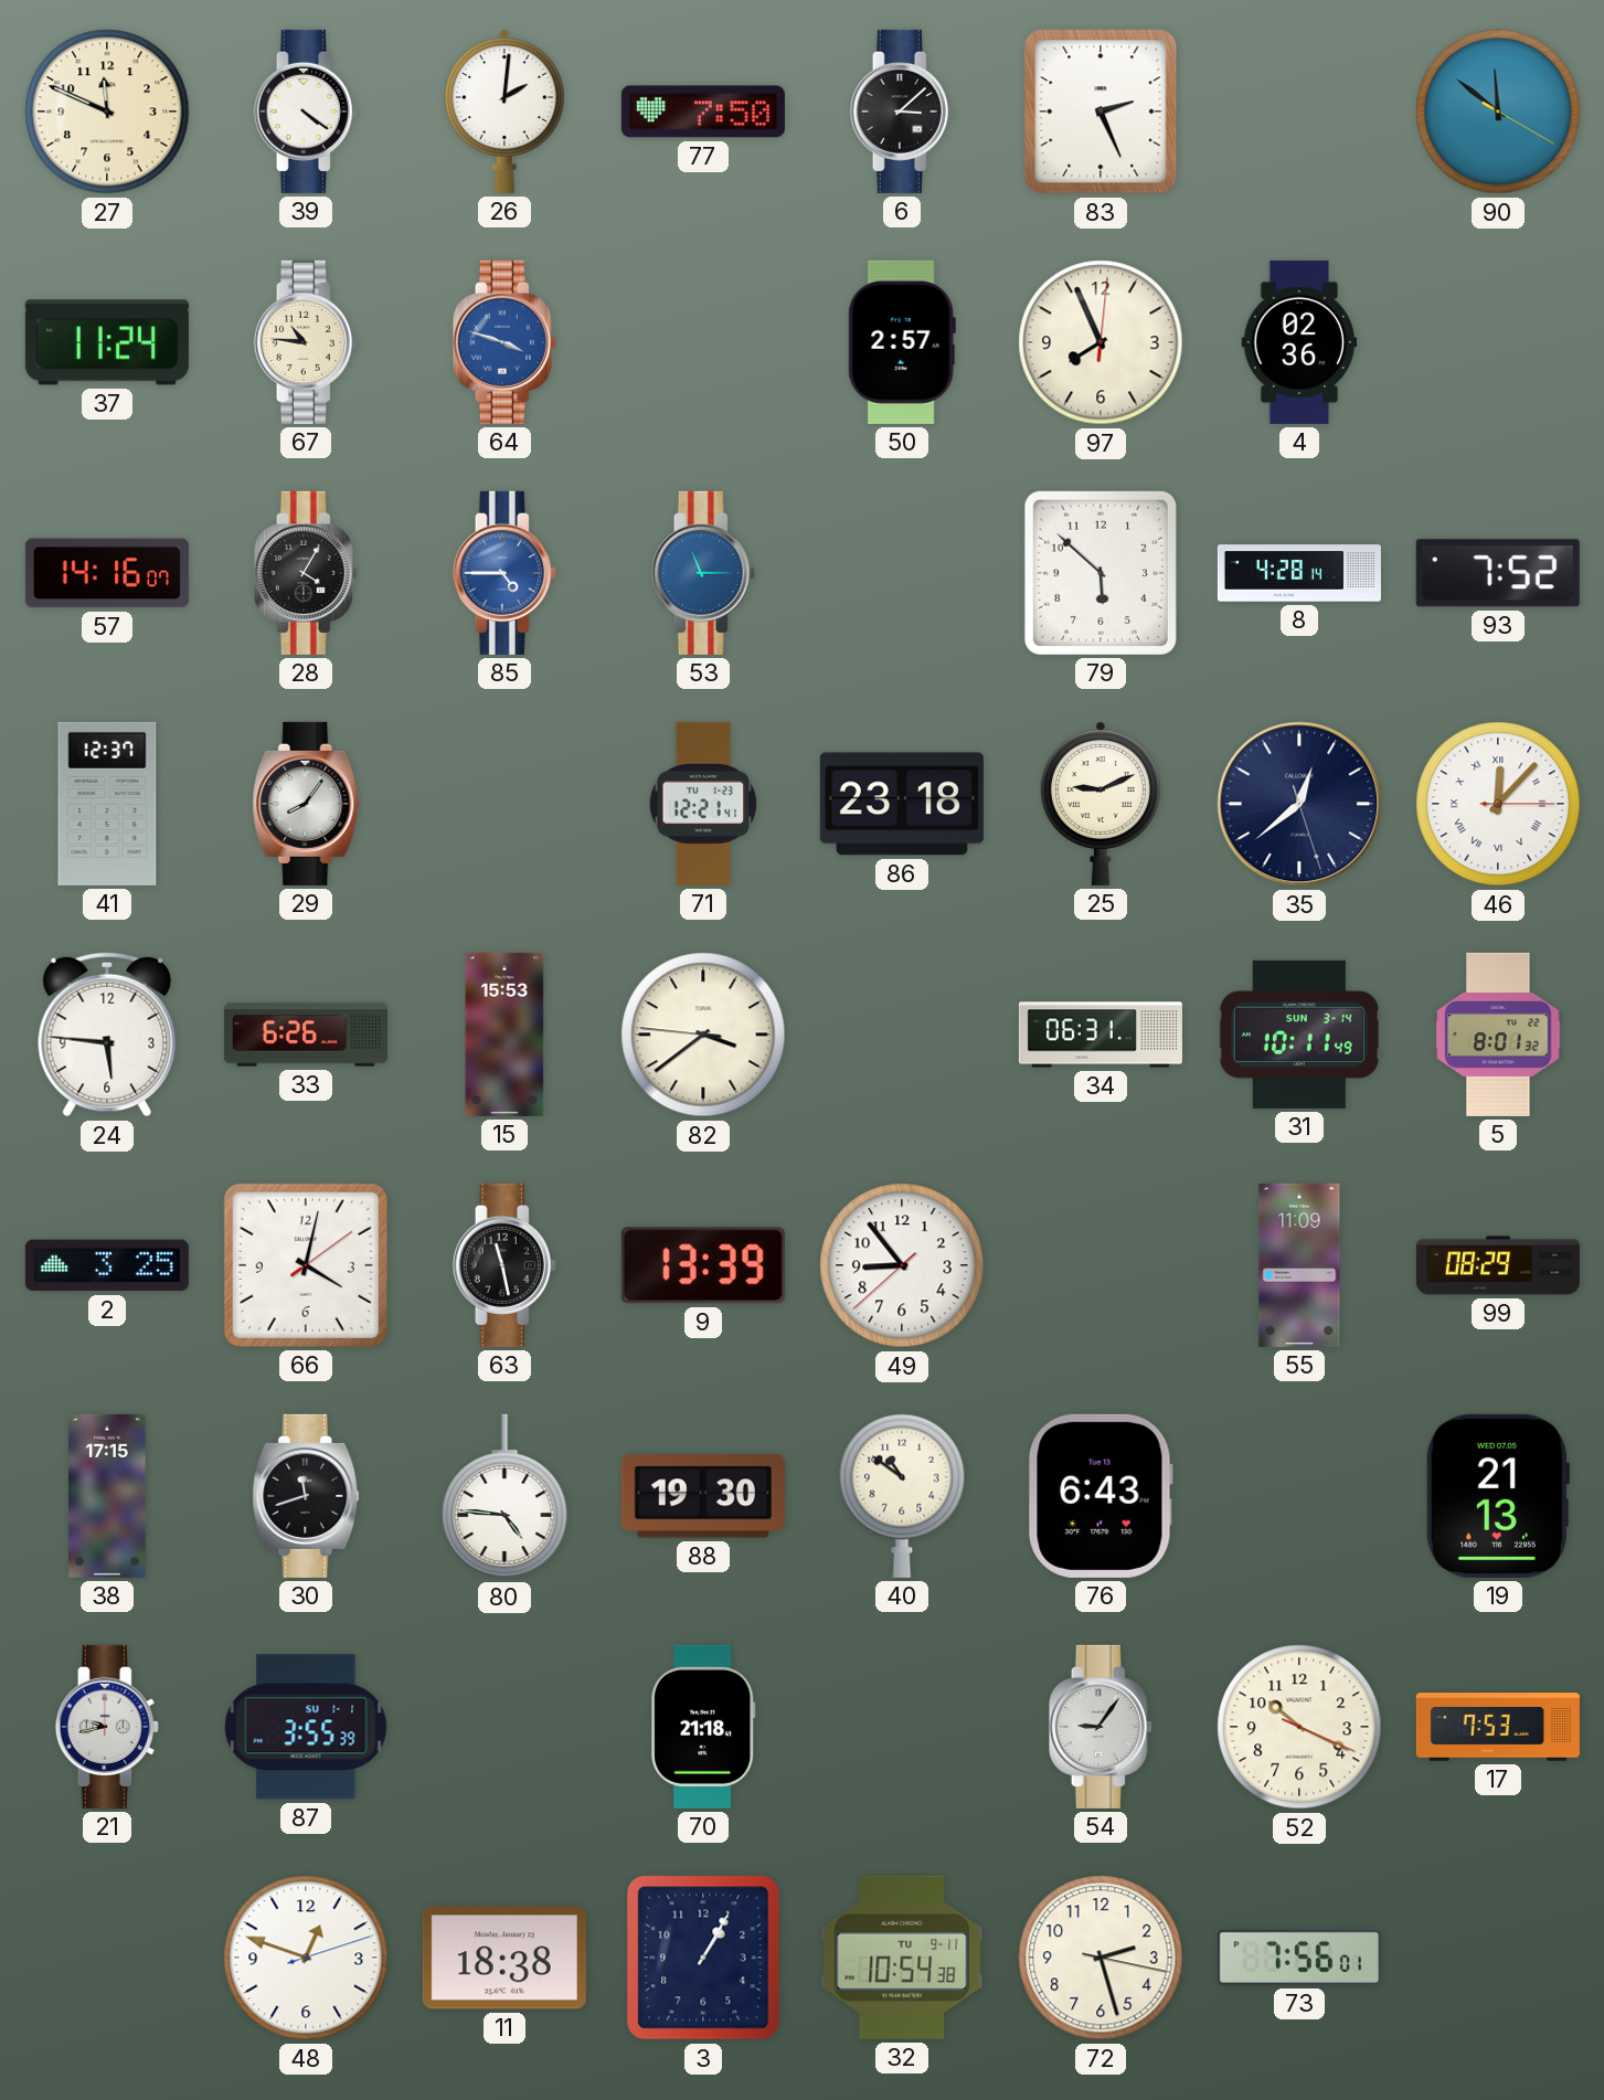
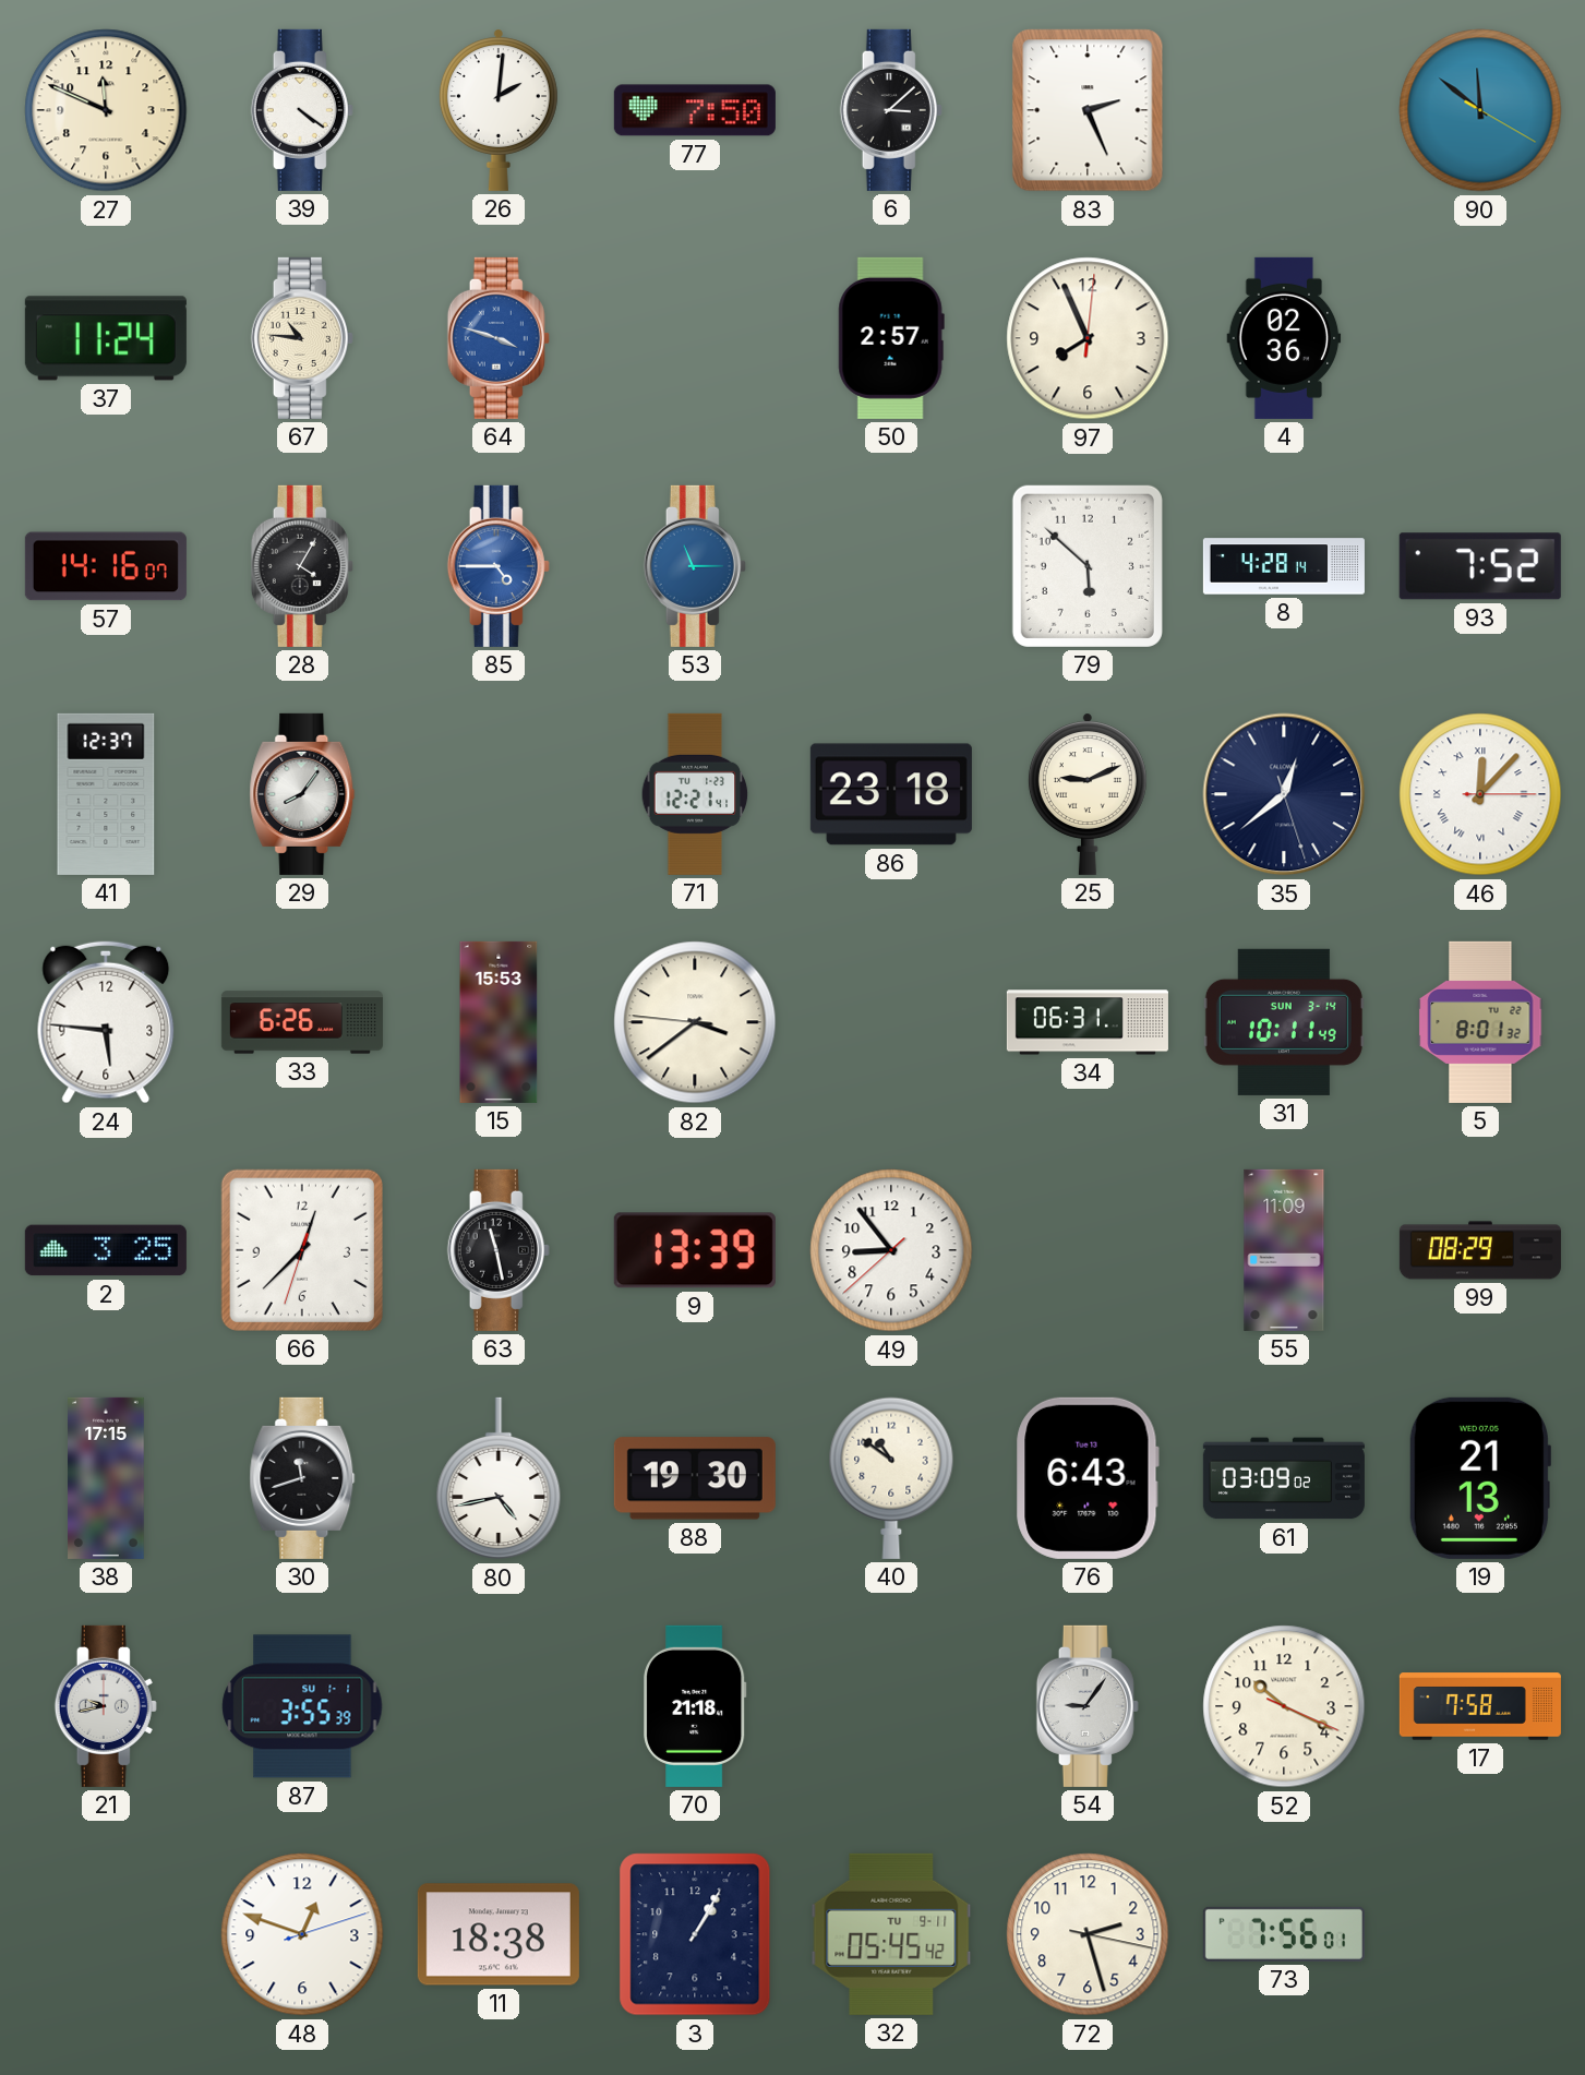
66: 4:02 -> 12:37 (302, 1250)
80: 4:46 -> 4:43 (499, 1478)
61: none -> 03:09 (1284, 1478)
17: 7:53 -> 7:58 (1480, 1706)
32: 10:54 -> 05:45 (891, 1934)
